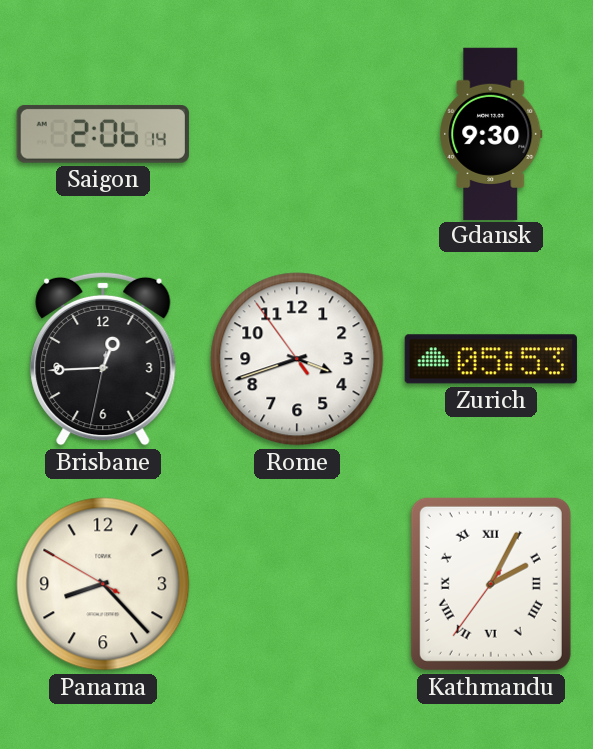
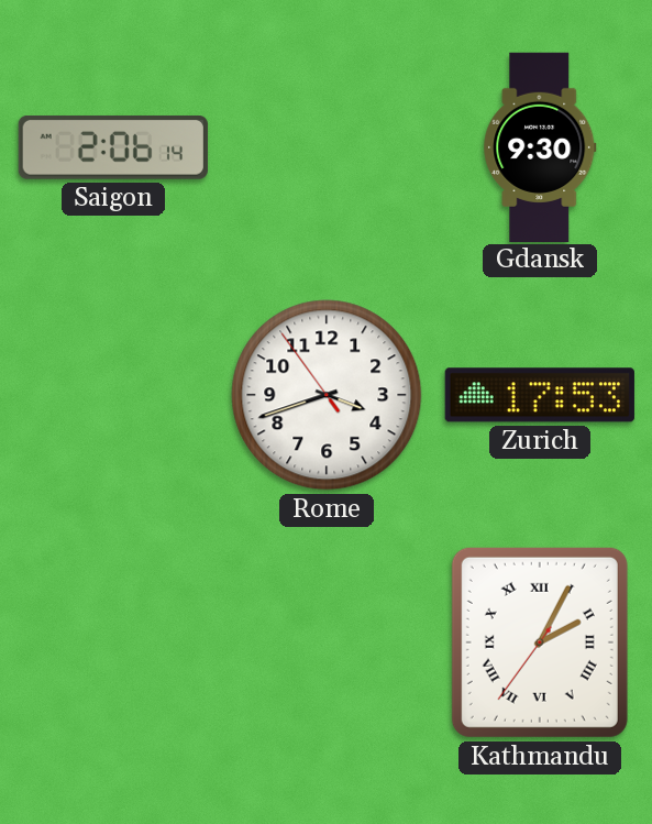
Brisbane: 12:44 -> none (103, 359)
Zurich: 05:53 -> 17:53 (540, 395)
Panama: 8:22 -> none (103, 584)
